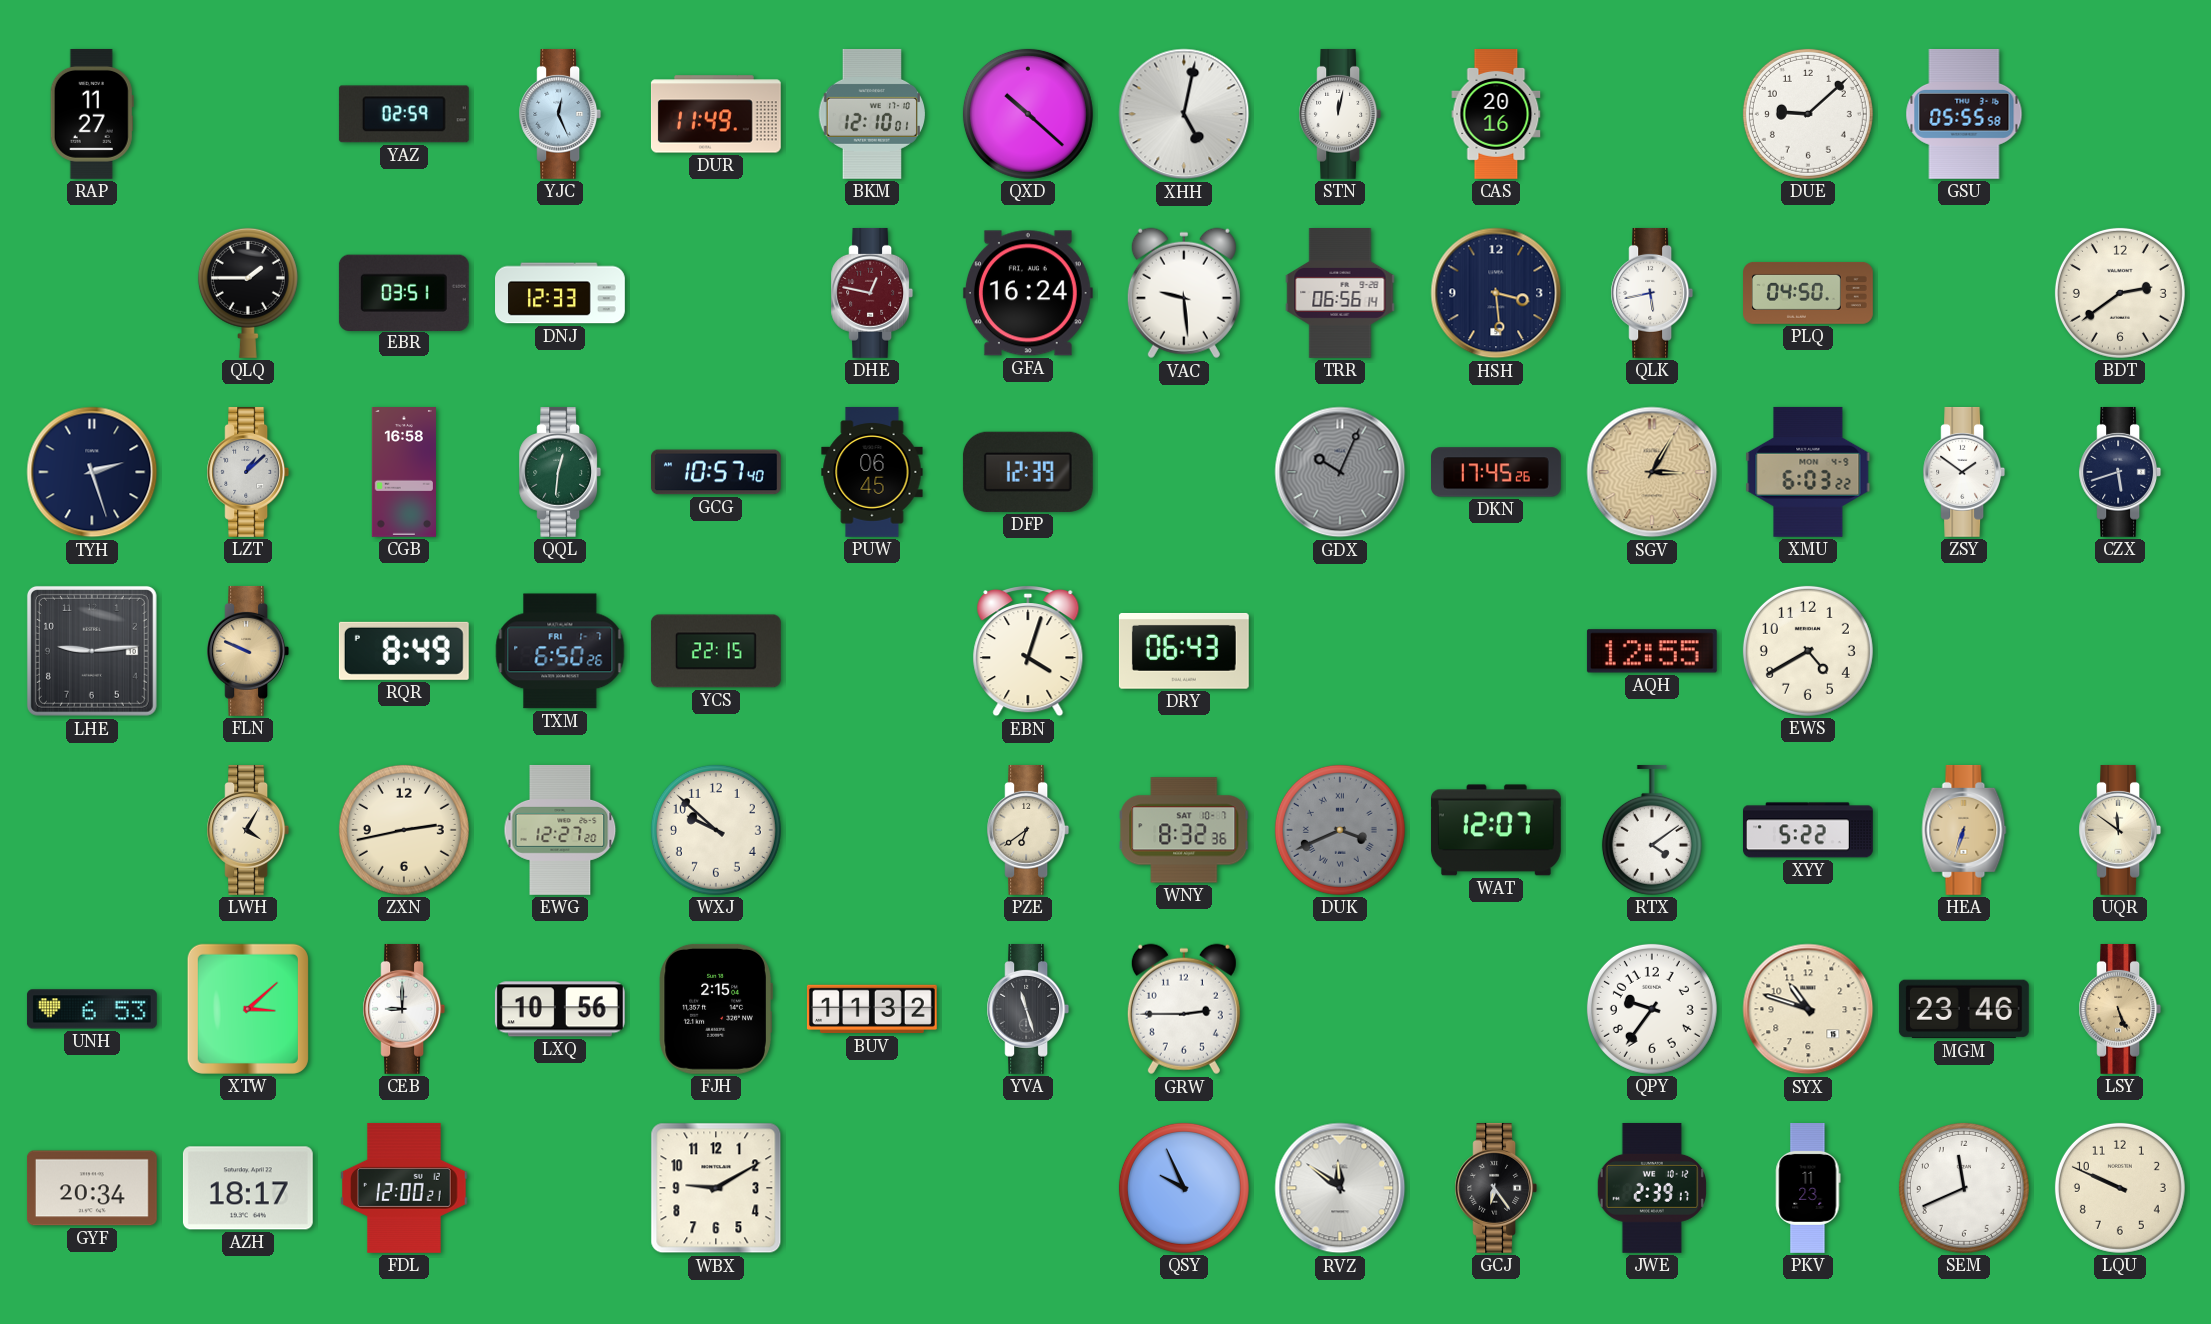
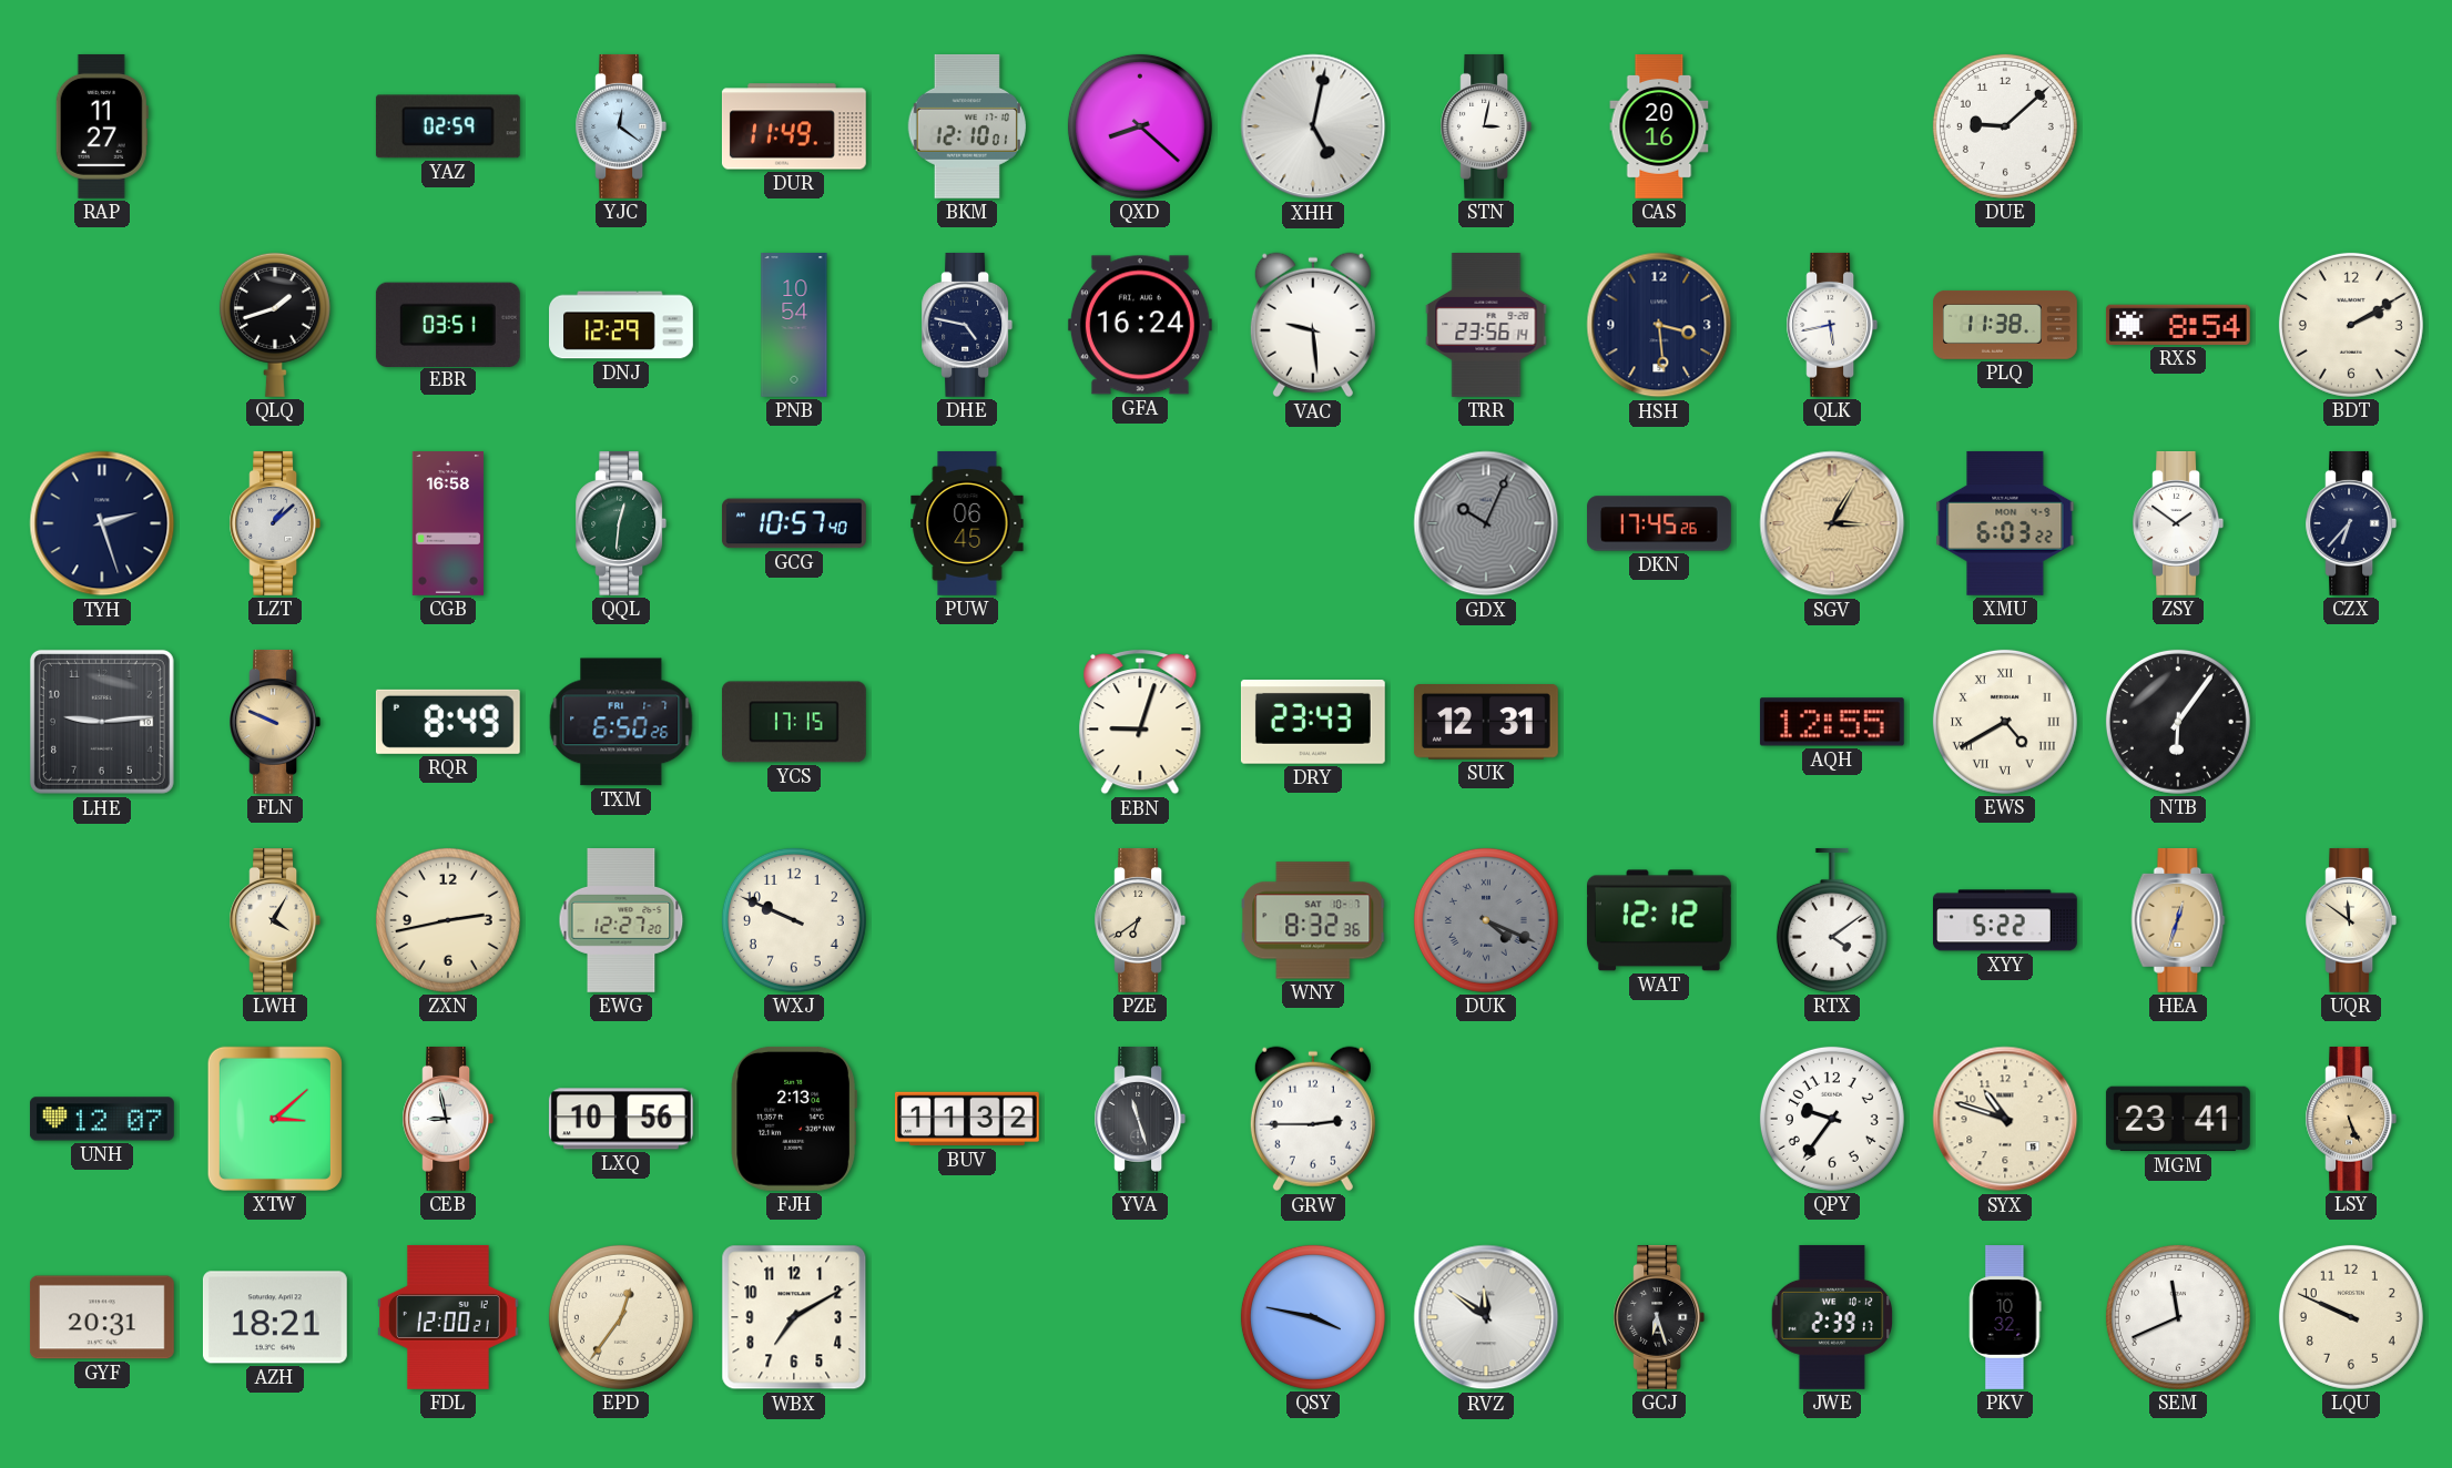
YJC: 12:26 -> 12:21 (621, 126)
QXD: 10:22 -> 8:22 (1140, 126)
STN: 12:02 -> 3:02 (1486, 126)
GSU: 05:55 -> none (1964, 114)
QLQ: 1:45 -> 1:42 (275, 325)
DNJ: 12:33 -> 12:29 (622, 325)
PNB: none -> 10:54 (794, 326)
DHE: 12:47 -> 4:47 (967, 325)
DHE dial: burgundy -> navy (967, 325)
TRR: 06:56 -> 23:56 (1486, 326)
PLQ: 04:50 -> 11:38 (2006, 325)
RXS: none -> 8:54 (2178, 325)
BDT: 2:39 -> 2:10 (2351, 325)
DFP: 12:39 -> none (1028, 472)
CZX: 5:42 -> 6:37 (2351, 523)
YCS: 22:15 -> 17:15 (794, 722)
EBN: 4:03 -> 9:03 (1140, 722)
DRY: 06:43 -> 23:43 (1313, 722)
SUK: none -> 12:31 (1486, 723)
EWS numerals: Arabic -> Roman (2005, 722)
NTB: none -> 6:06 (2178, 722)
WXJ: 9:52 -> 9:49 (794, 920)
DUK: 3:41 -> 4:19 (1486, 920)
WAT: 12:07 -> 12:12 (1659, 920)
HEA: 6:33 -> 12:33 (2178, 920)
UNH: 6:53 -> 12:07 (102, 1119)
CEB: 9:00 -> 8:58 (448, 1119)
FJH: 2:15 -> 2:13 (794, 1119)
MGM: 23:46 -> 23:41 (2178, 1119)
GYF: 20:34 -> 20:31 (102, 1317)
AZH: 18:17 -> 18:21 (275, 1317)
EPD: none -> 12:36 (621, 1317)
WBX: 9:10 -> 7:10 (794, 1317)
QSY: 9:56 -> 3:47 (1313, 1317)
GCJ: 6:24 -> 6:27 (1659, 1317)
PKV: 11:23 -> 10:32 (2005, 1318)
